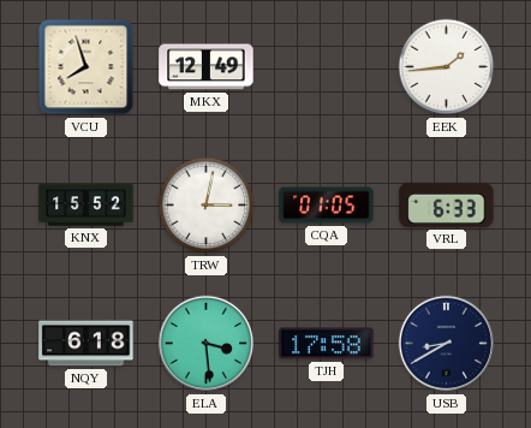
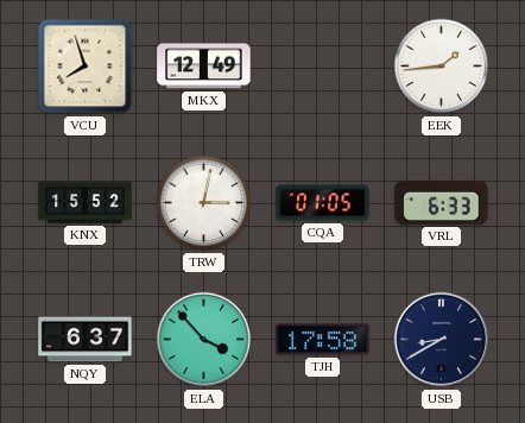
NQY: 6:18 -> 6:37 (86, 340)
ELA: 3:29 -> 3:53 (204, 340)
